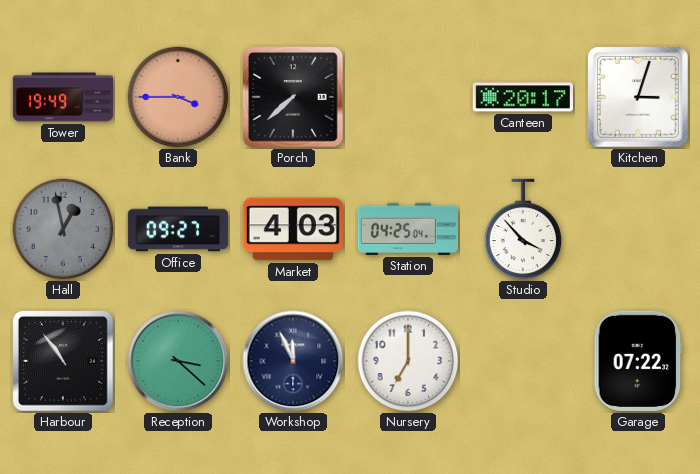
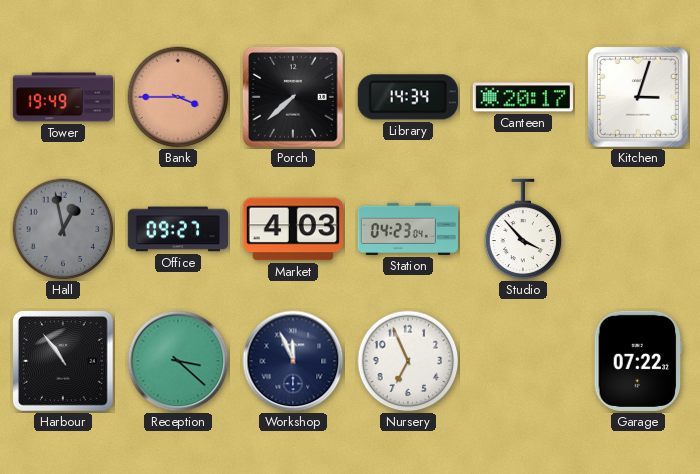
Library: none -> 14:34 (408, 97)
Station: 04:25 -> 04:23 (407, 229)
Nursery: 7:00 -> 6:56 (408, 361)
